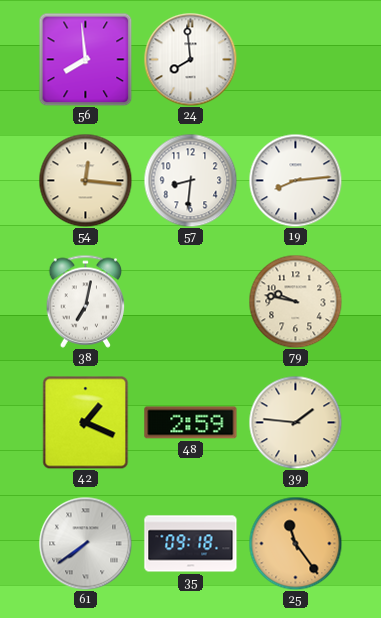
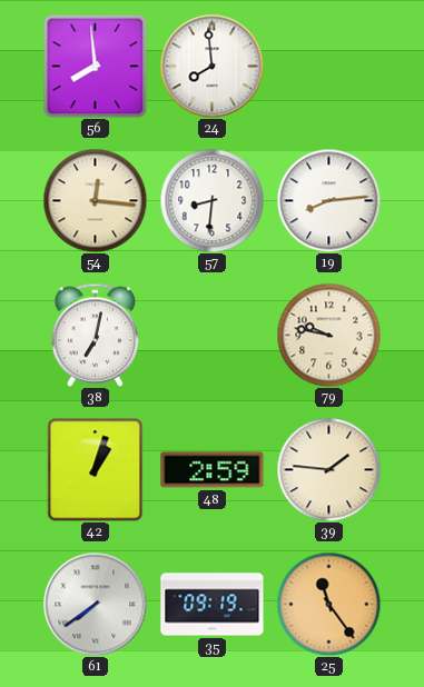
42: 1:19 -> 1:03 (96, 469)
35: 09:18 -> 09:19 (213, 605)
